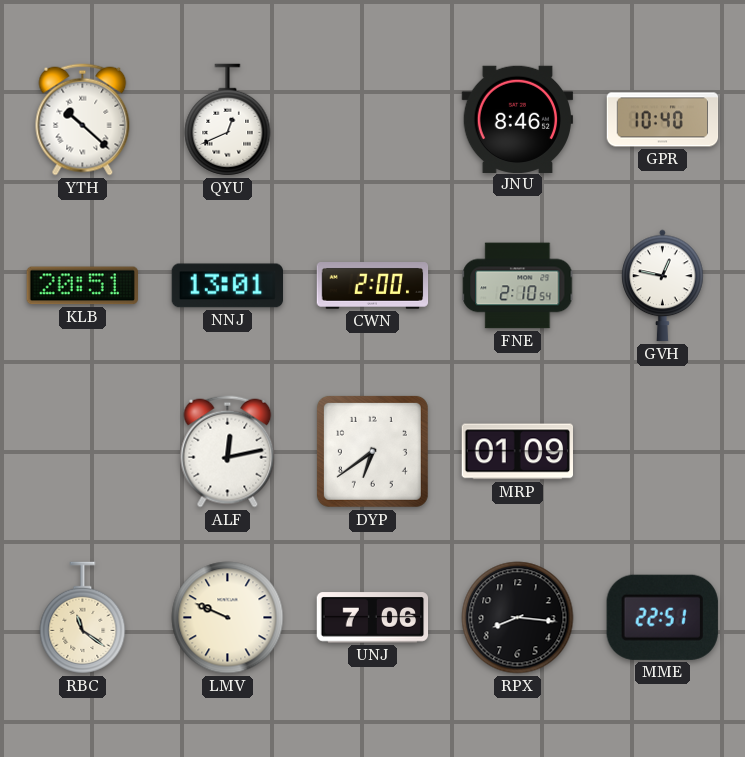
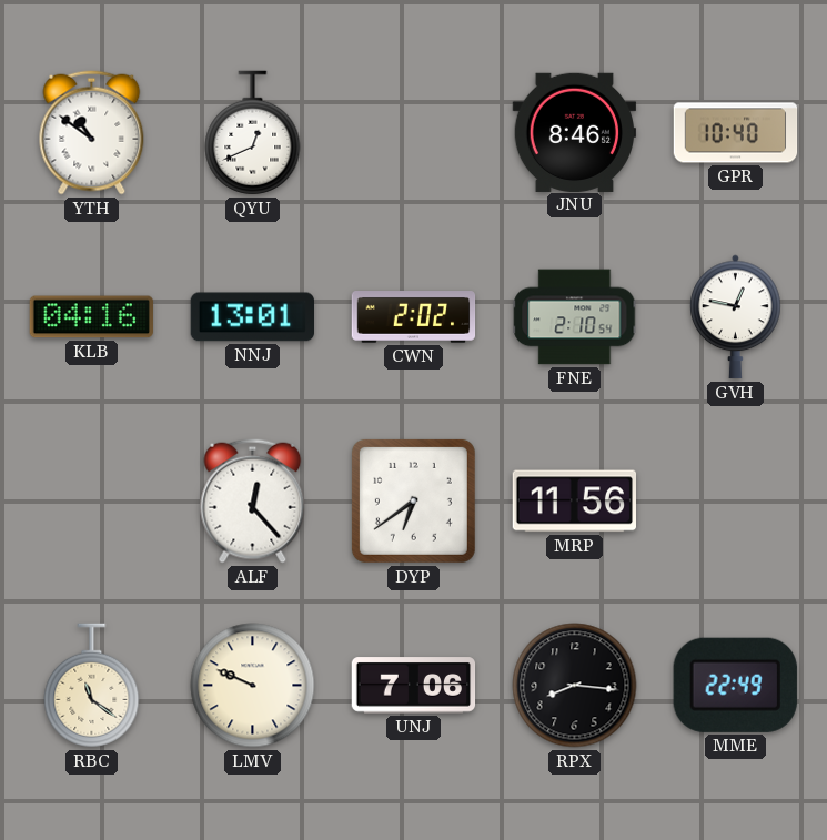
YTH: 10:22 -> 10:51 (92, 133)
KLB: 20:51 -> 04:16 (91, 317)
CWN: 2:00 -> 2:02 (414, 317)
ALF: 12:13 -> 12:23 (253, 502)
MRP: 01:09 -> 11:56 (574, 502)
MME: 22:51 -> 22:49 (735, 685)
